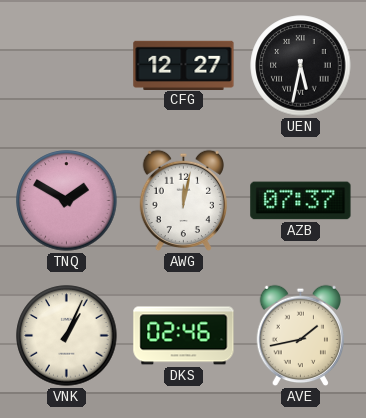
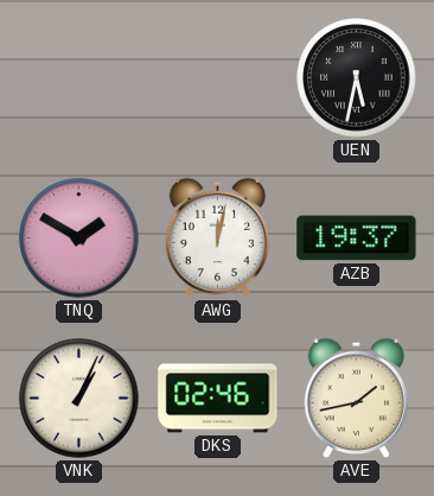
CFG: 12:27 -> none (184, 65)
AZB: 07:37 -> 19:37 (357, 239)
